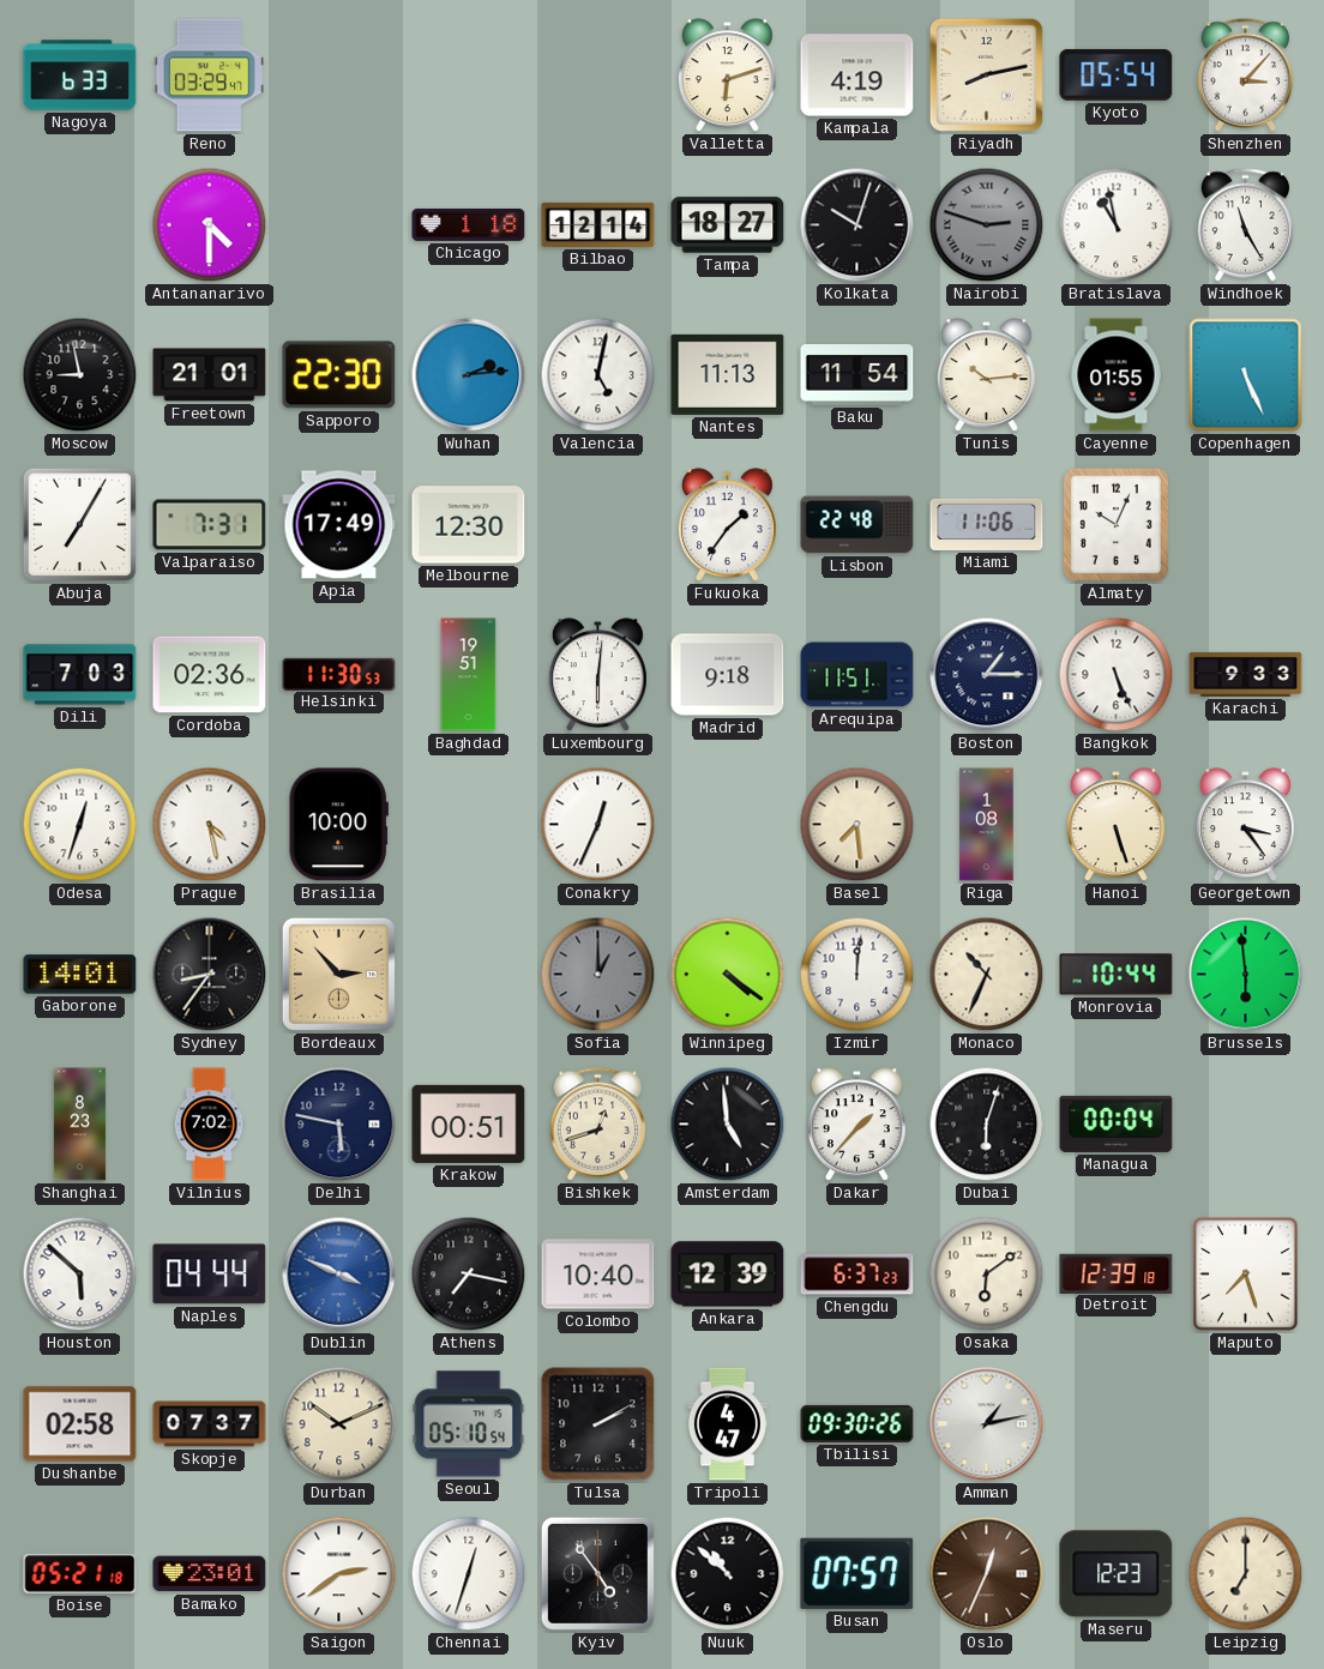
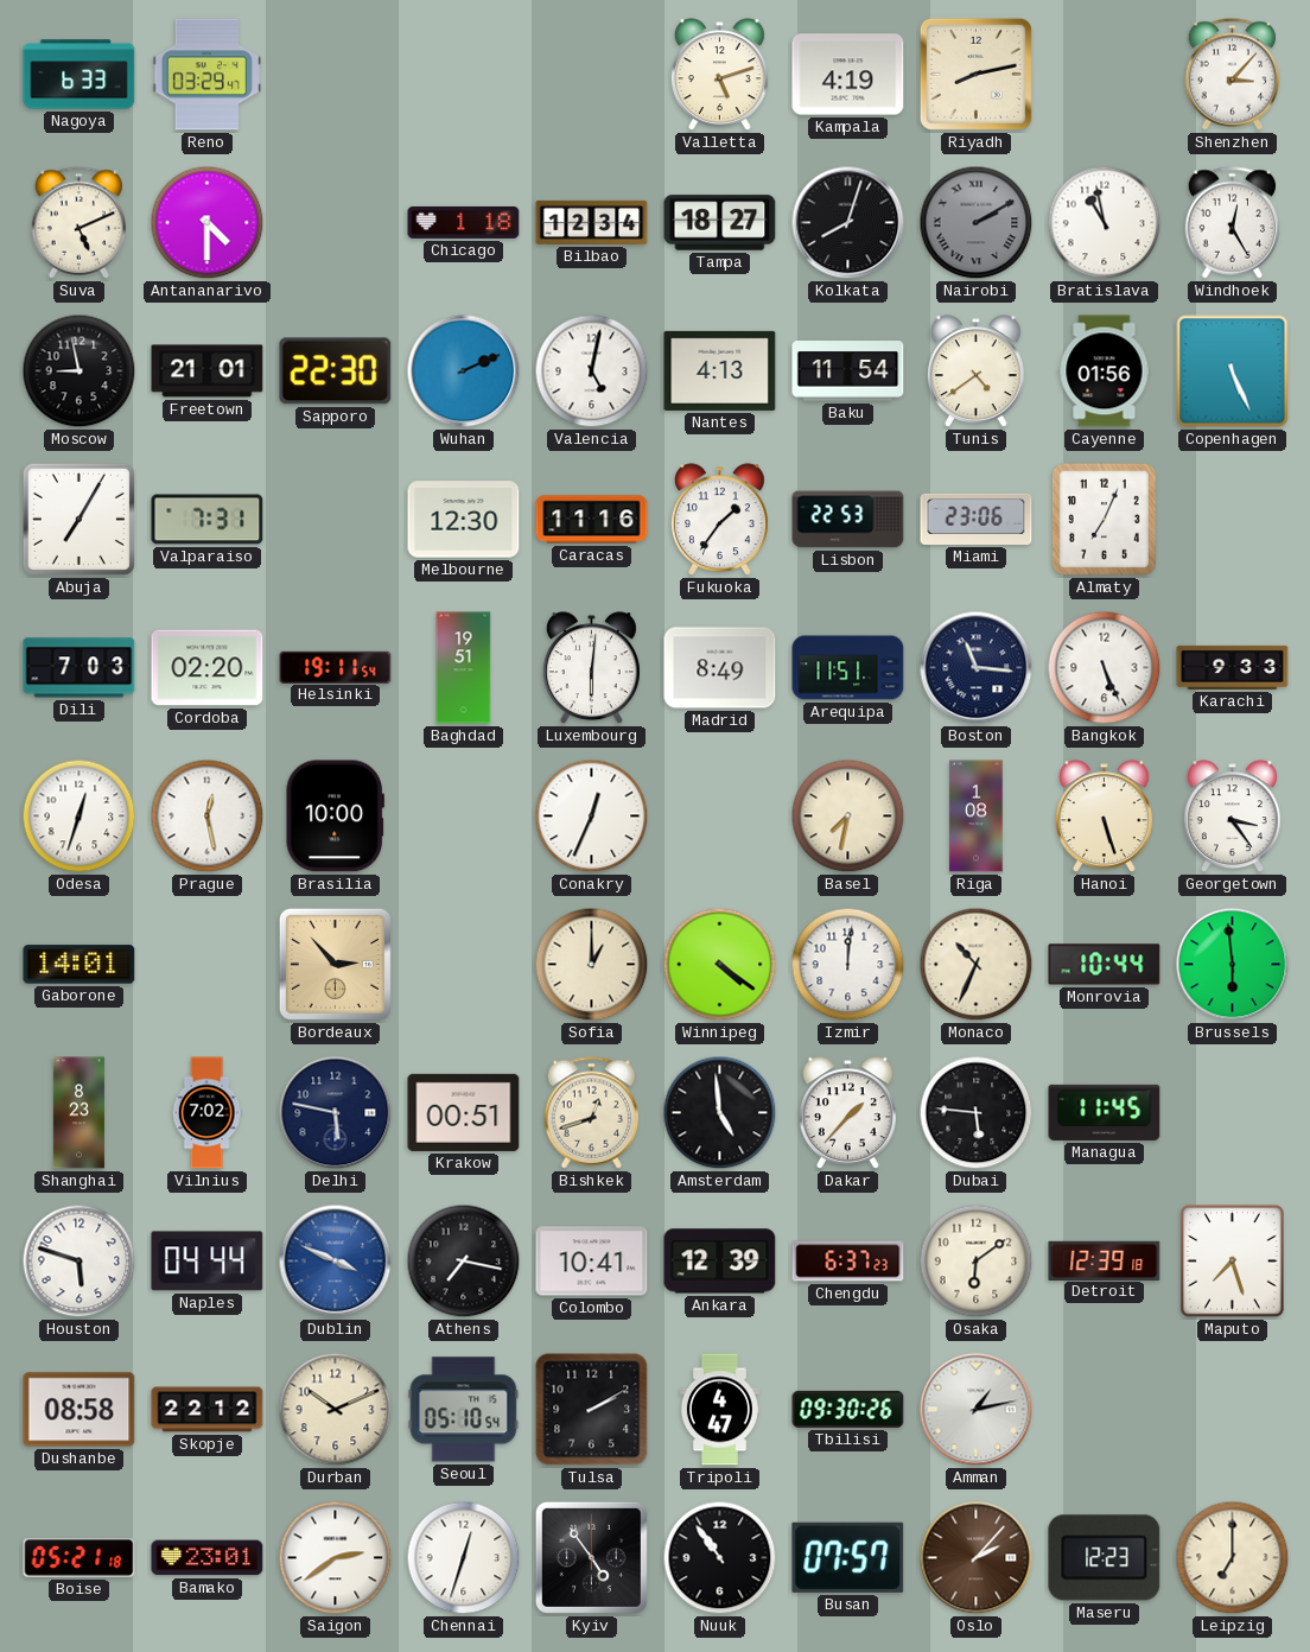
Valletta: 6:12 -> 5:12 (719, 75)
Kyoto: 05:54 -> none (1117, 74)
Suva: none -> 5:11 (80, 223)
Bilbao: 12:14 -> 12:34 (592, 222)
Kolkata: 10:03 -> 8:03 (848, 223)
Nairobi: 2:48 -> 2:10 (977, 223)
Windhoek: 11:25 -> 12:25 (1233, 223)
Wuhan: 2:14 -> 2:11 (464, 371)
Nantes: 11:13 -> 4:13 (720, 370)
Tunis: 10:14 -> 4:39 (975, 371)
Cayenne: 01:55 -> 01:56 (1105, 371)
Apia: 17:49 -> none (339, 525)
Caracas: none -> 11:16 (592, 520)
Lisbon: 22:48 -> 22:53 (848, 520)
Miami: 11:06 -> 23:06 (977, 519)
Almaty: 10:04 -> 7:04 (1104, 519)
Cordoba: 02:36 -> 02:20 (208, 668)
Helsinki: 11:30 -> 19:11 (336, 667)
Madrid: 9:18 -> 8:49 (720, 668)
Boston: 1:15 -> 11:16 (977, 668)
Prague: 4:28 -> 12:28 (208, 817)
Basel: 7:29 -> 7:32 (848, 817)
Sydney: 8:36 -> none (210, 975)
Sofia dial: grey -> cream (592, 965)
Dubai: 6:03 -> 5:46 (977, 1113)
Managua: 00:04 -> 11:45 (1105, 1112)
Houston: 5:52 -> 5:48 (80, 1262)
Colombo: 10:40 -> 10:41 (592, 1262)
Dushanbe: 02:58 -> 08:58 (80, 1410)
Skopje: 07:37 -> 22:12 (208, 1410)
Nuuk: 10:52 -> 10:54 (720, 1558)
Oslo: 12:34 -> 2:07 (977, 1558)
